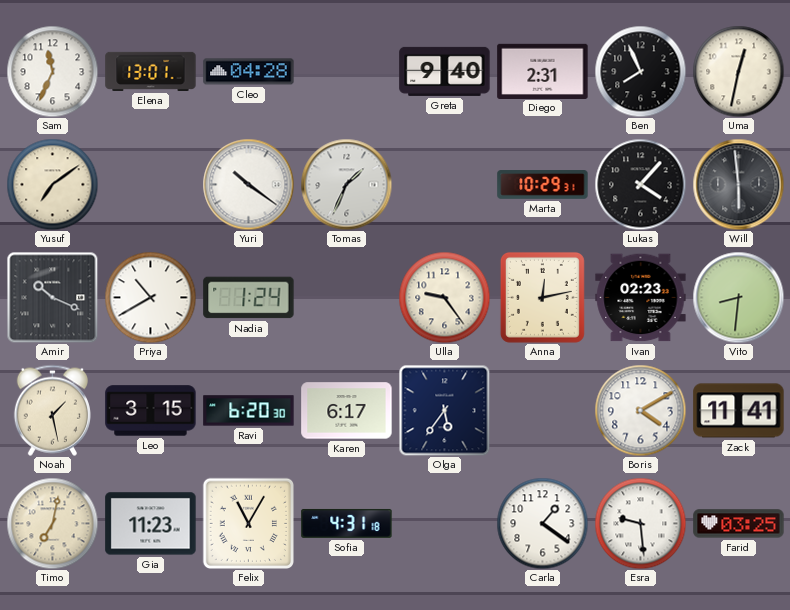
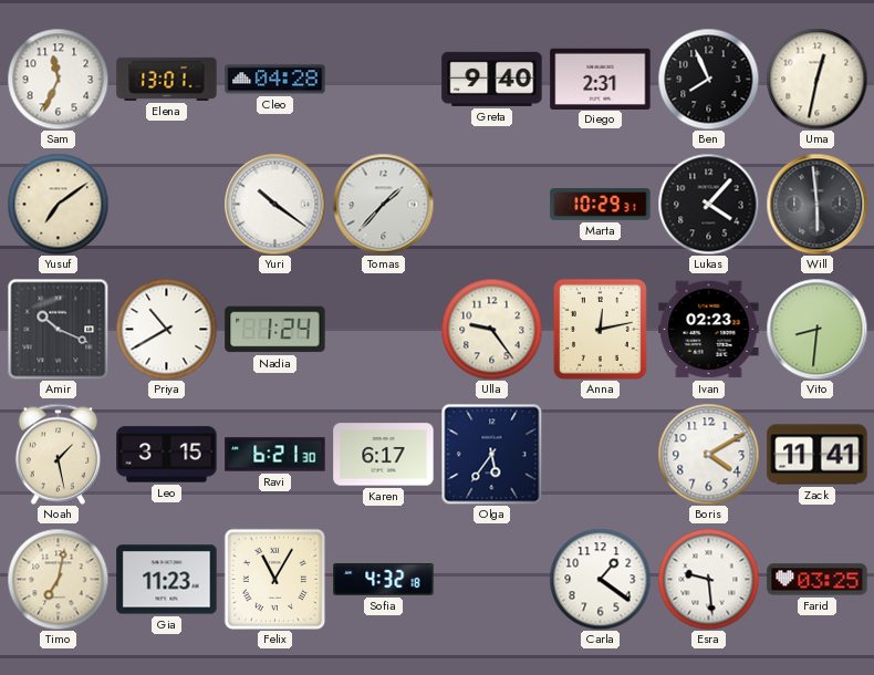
Tomas: 1:34 -> 1:37 (383, 204)
Ravi: 6:20 -> 6:21 (275, 455)
Sofia: 4:31 -> 4:32 (384, 579)
